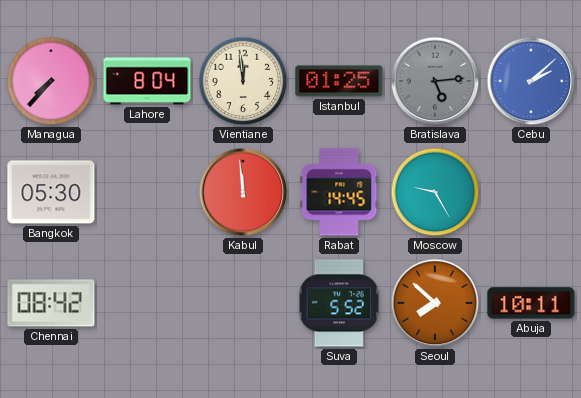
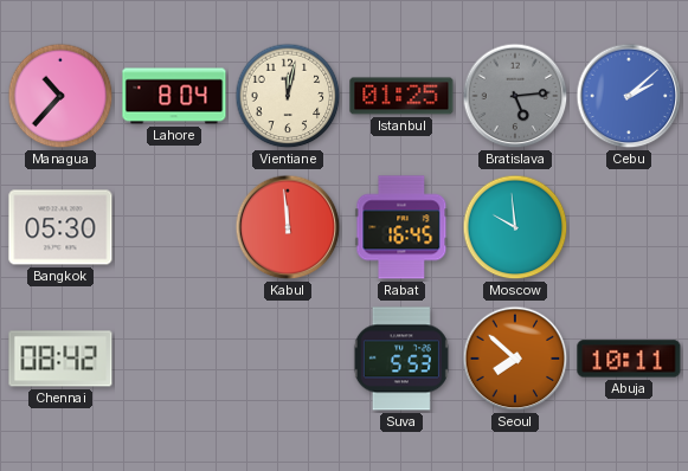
Managua: 7:37 -> 10:37 (60, 96)
Vientiane: 11:59 -> 12:02 (288, 96)
Rabat: 14:45 -> 16:45 (401, 227)
Moscow: 9:25 -> 9:59 (515, 227)
Suva: 5:52 -> 5:53 (401, 359)
